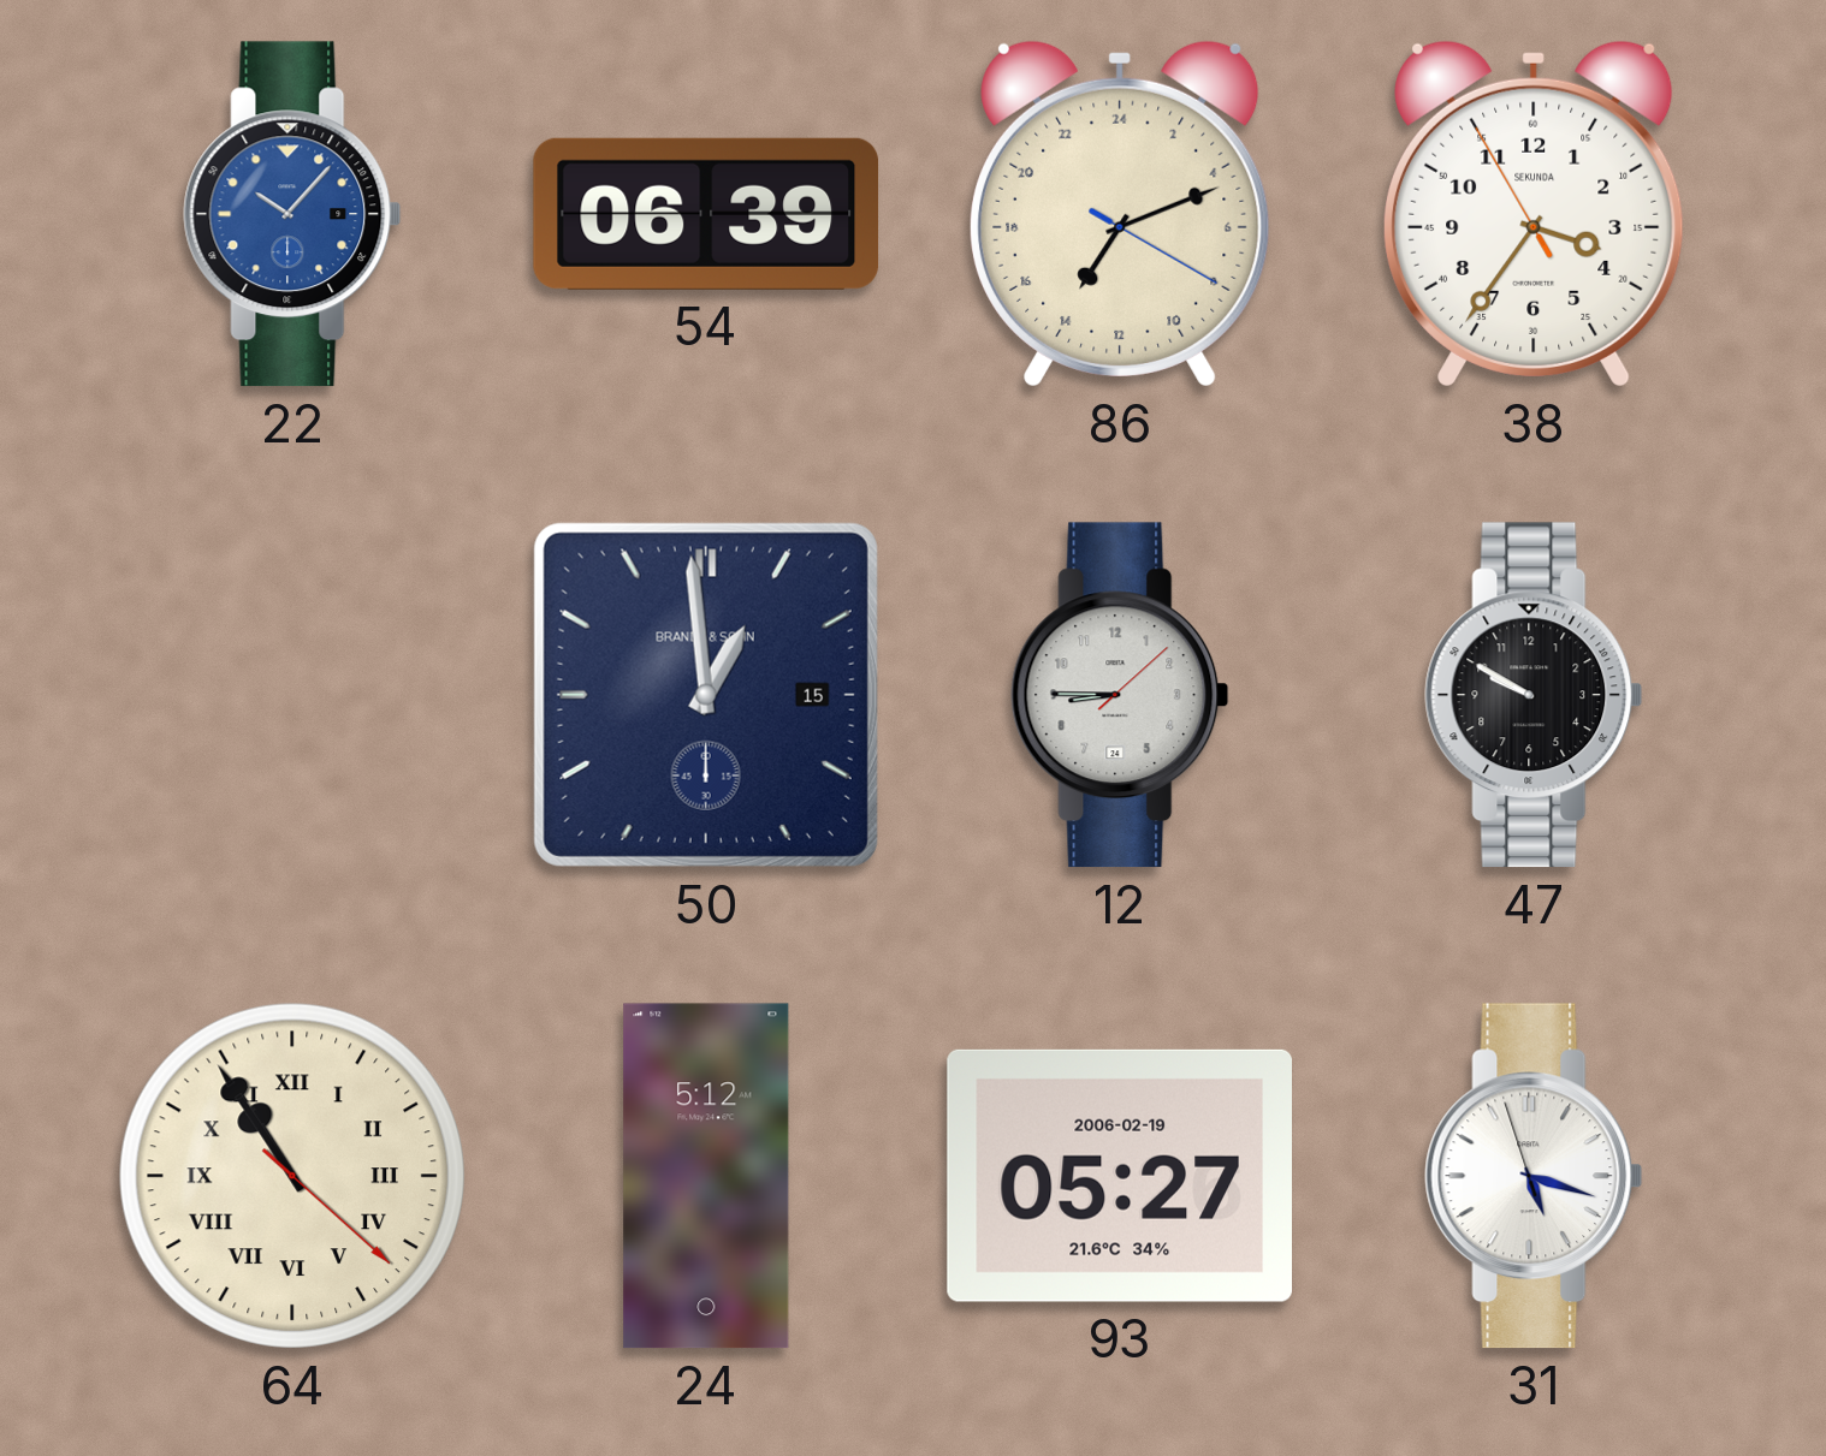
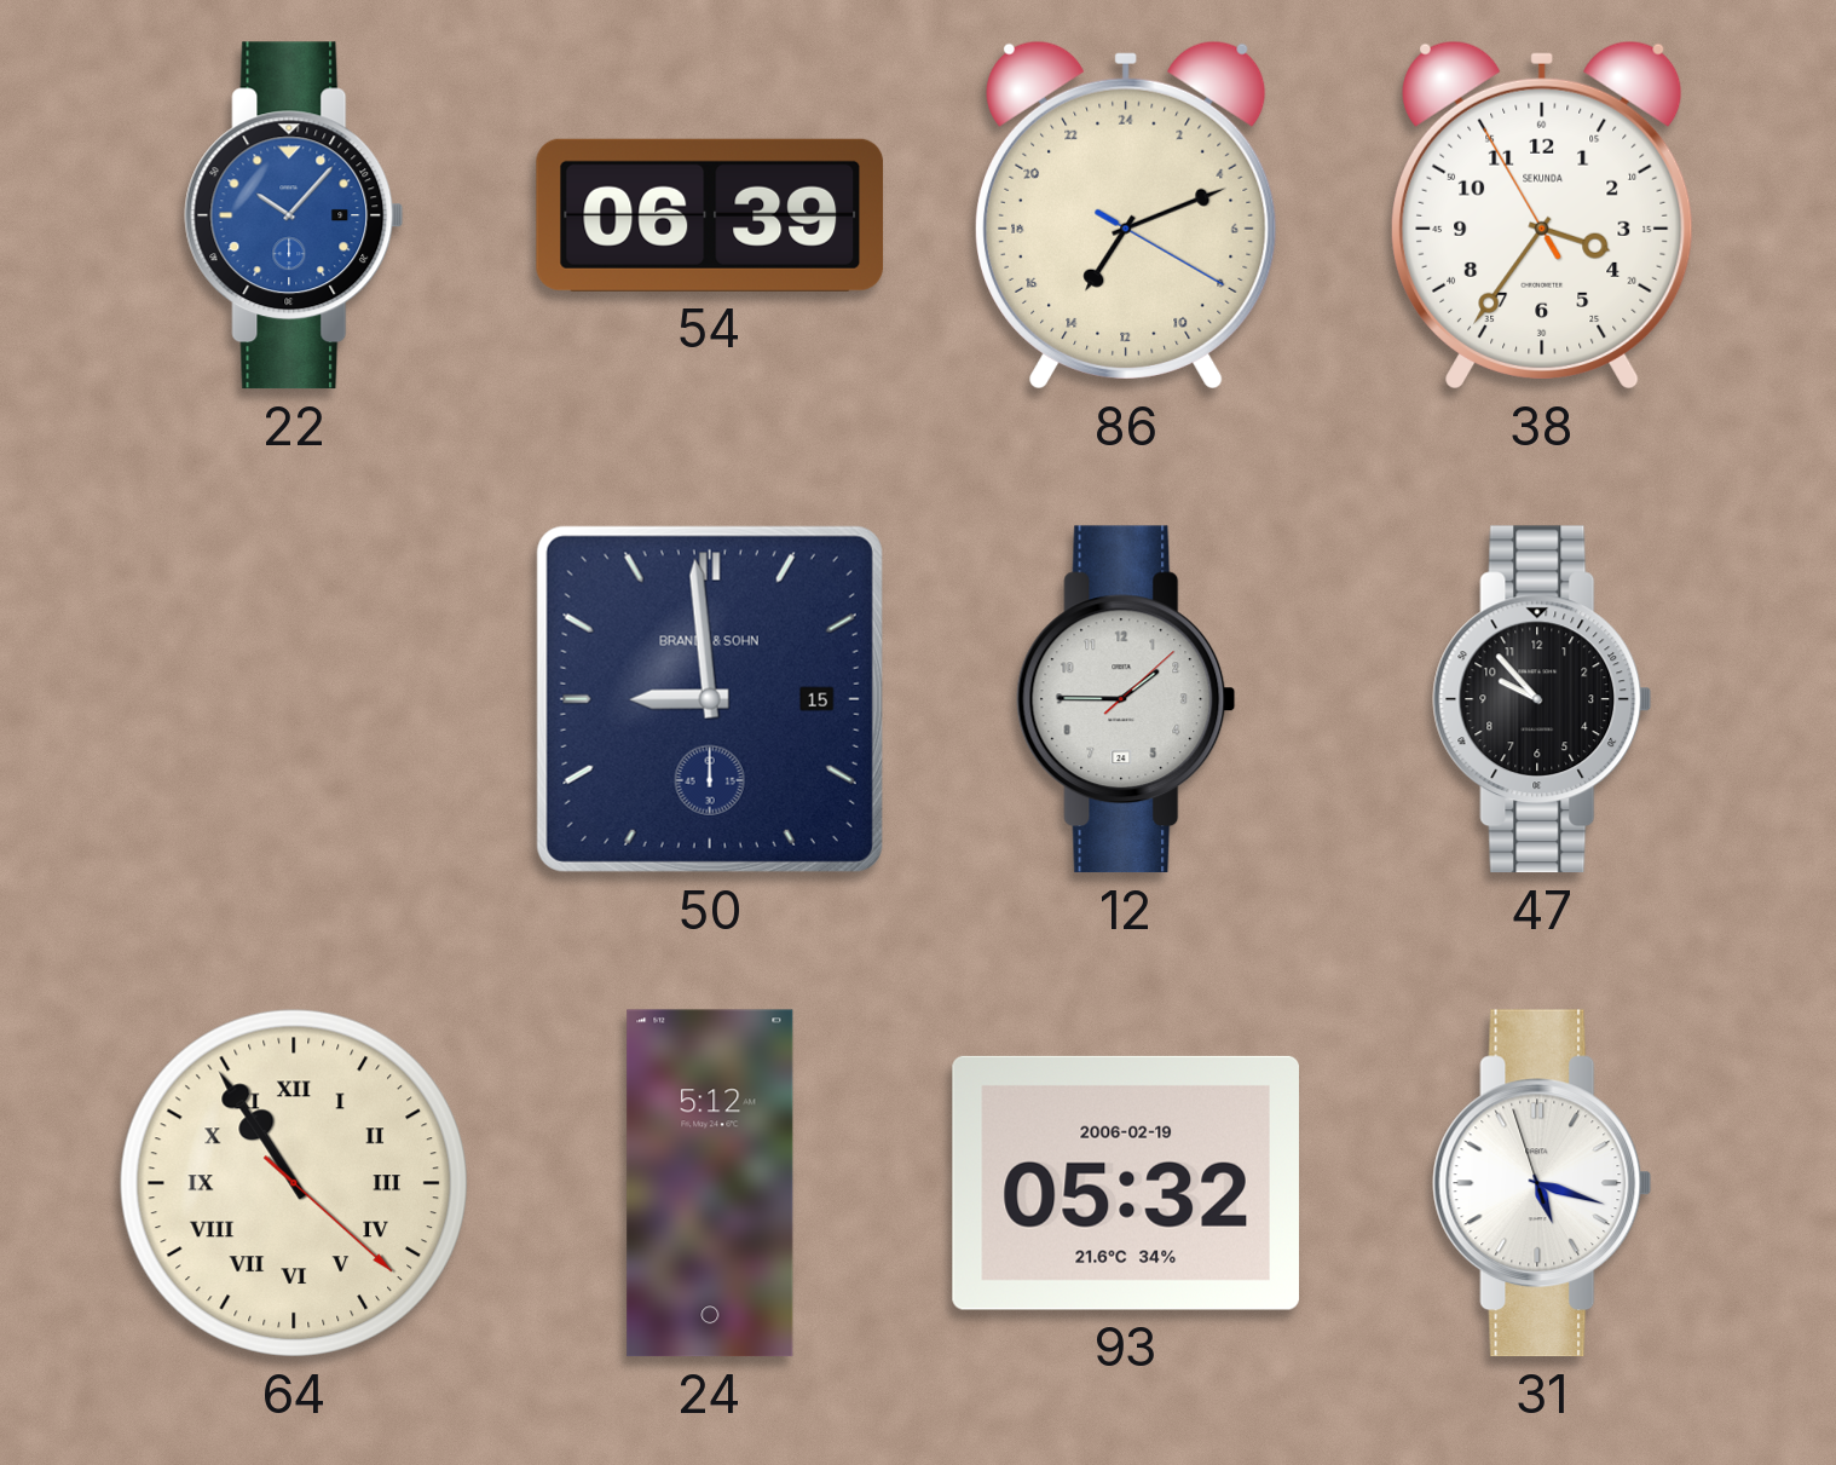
50: 12:59 -> 8:59 (710, 699)
12: 8:45 -> 1:45 (1126, 699)
47: 9:50 -> 9:53 (1542, 699)
93: 05:27 -> 05:32 (1125, 1183)
